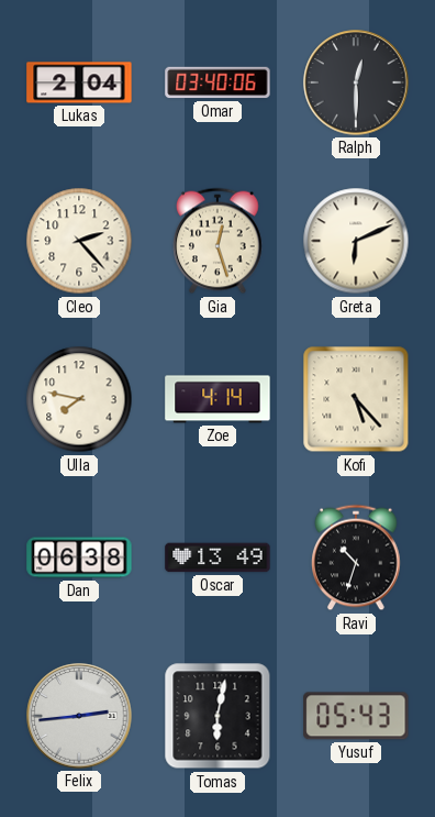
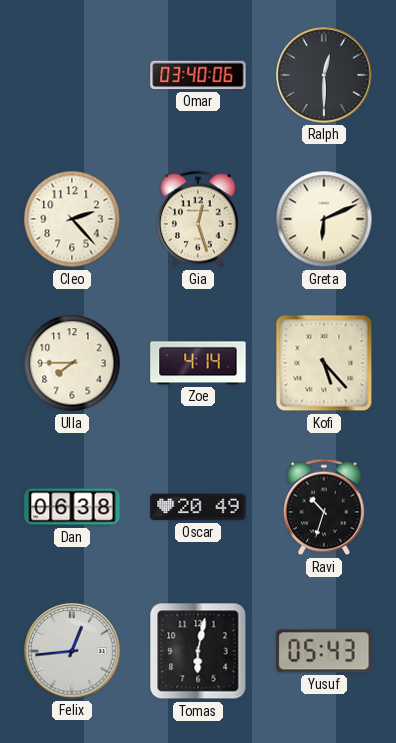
Lukas: 2:04 -> none (79, 82)
Ulla: 7:47 -> 7:45 (72, 363)
Oscar: 13:49 -> 20:49 (198, 507)
Felix: 2:44 -> 12:44 (72, 651)
